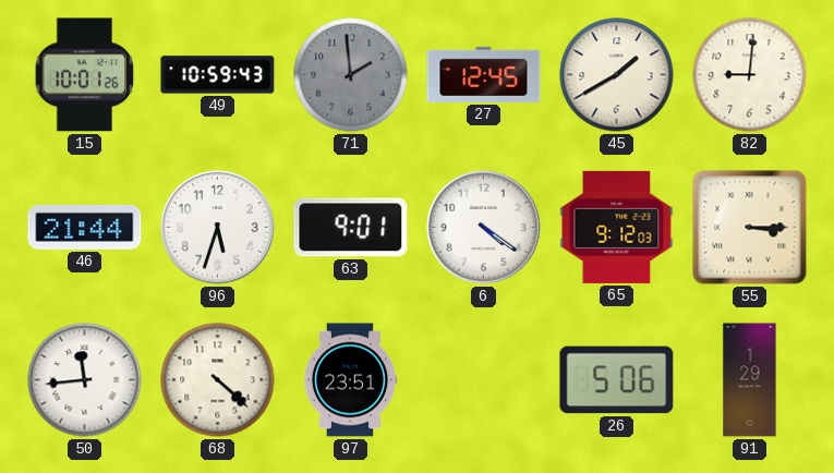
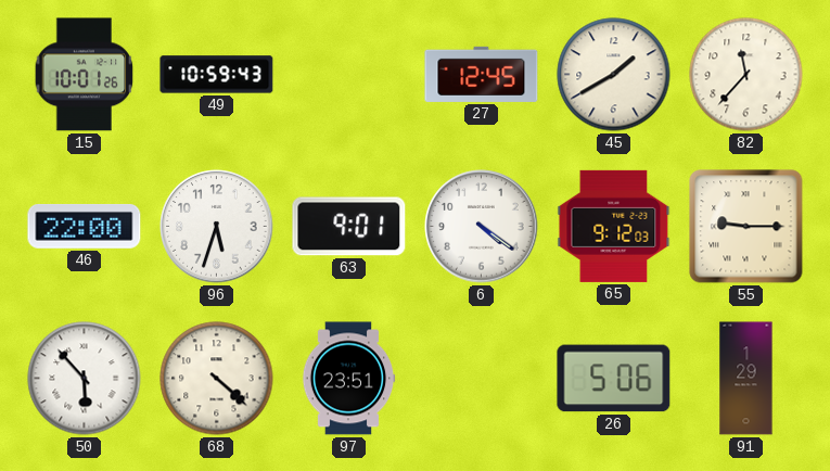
71: 1:59 -> none (351, 75)
82: 9:01 -> 11:37 (746, 75)
46: 21:44 -> 22:00 (85, 227)
55: 3:15 -> 9:15 (746, 227)
50: 11:44 -> 5:53 (85, 379)
